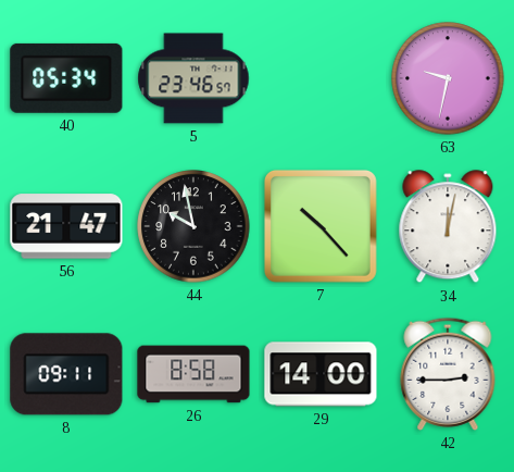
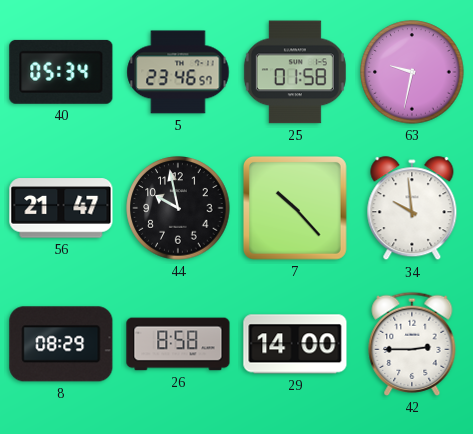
25: none -> 01:58 (295, 72)
34: 12:02 -> 9:59 (412, 209)
8: 09:11 -> 08:29 (61, 344)
